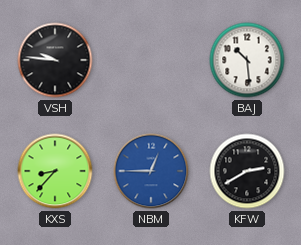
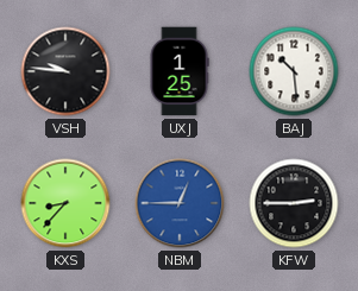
UXJ: none -> 1:25 (180, 71)
KFW: 2:40 -> 2:45 (294, 203)
